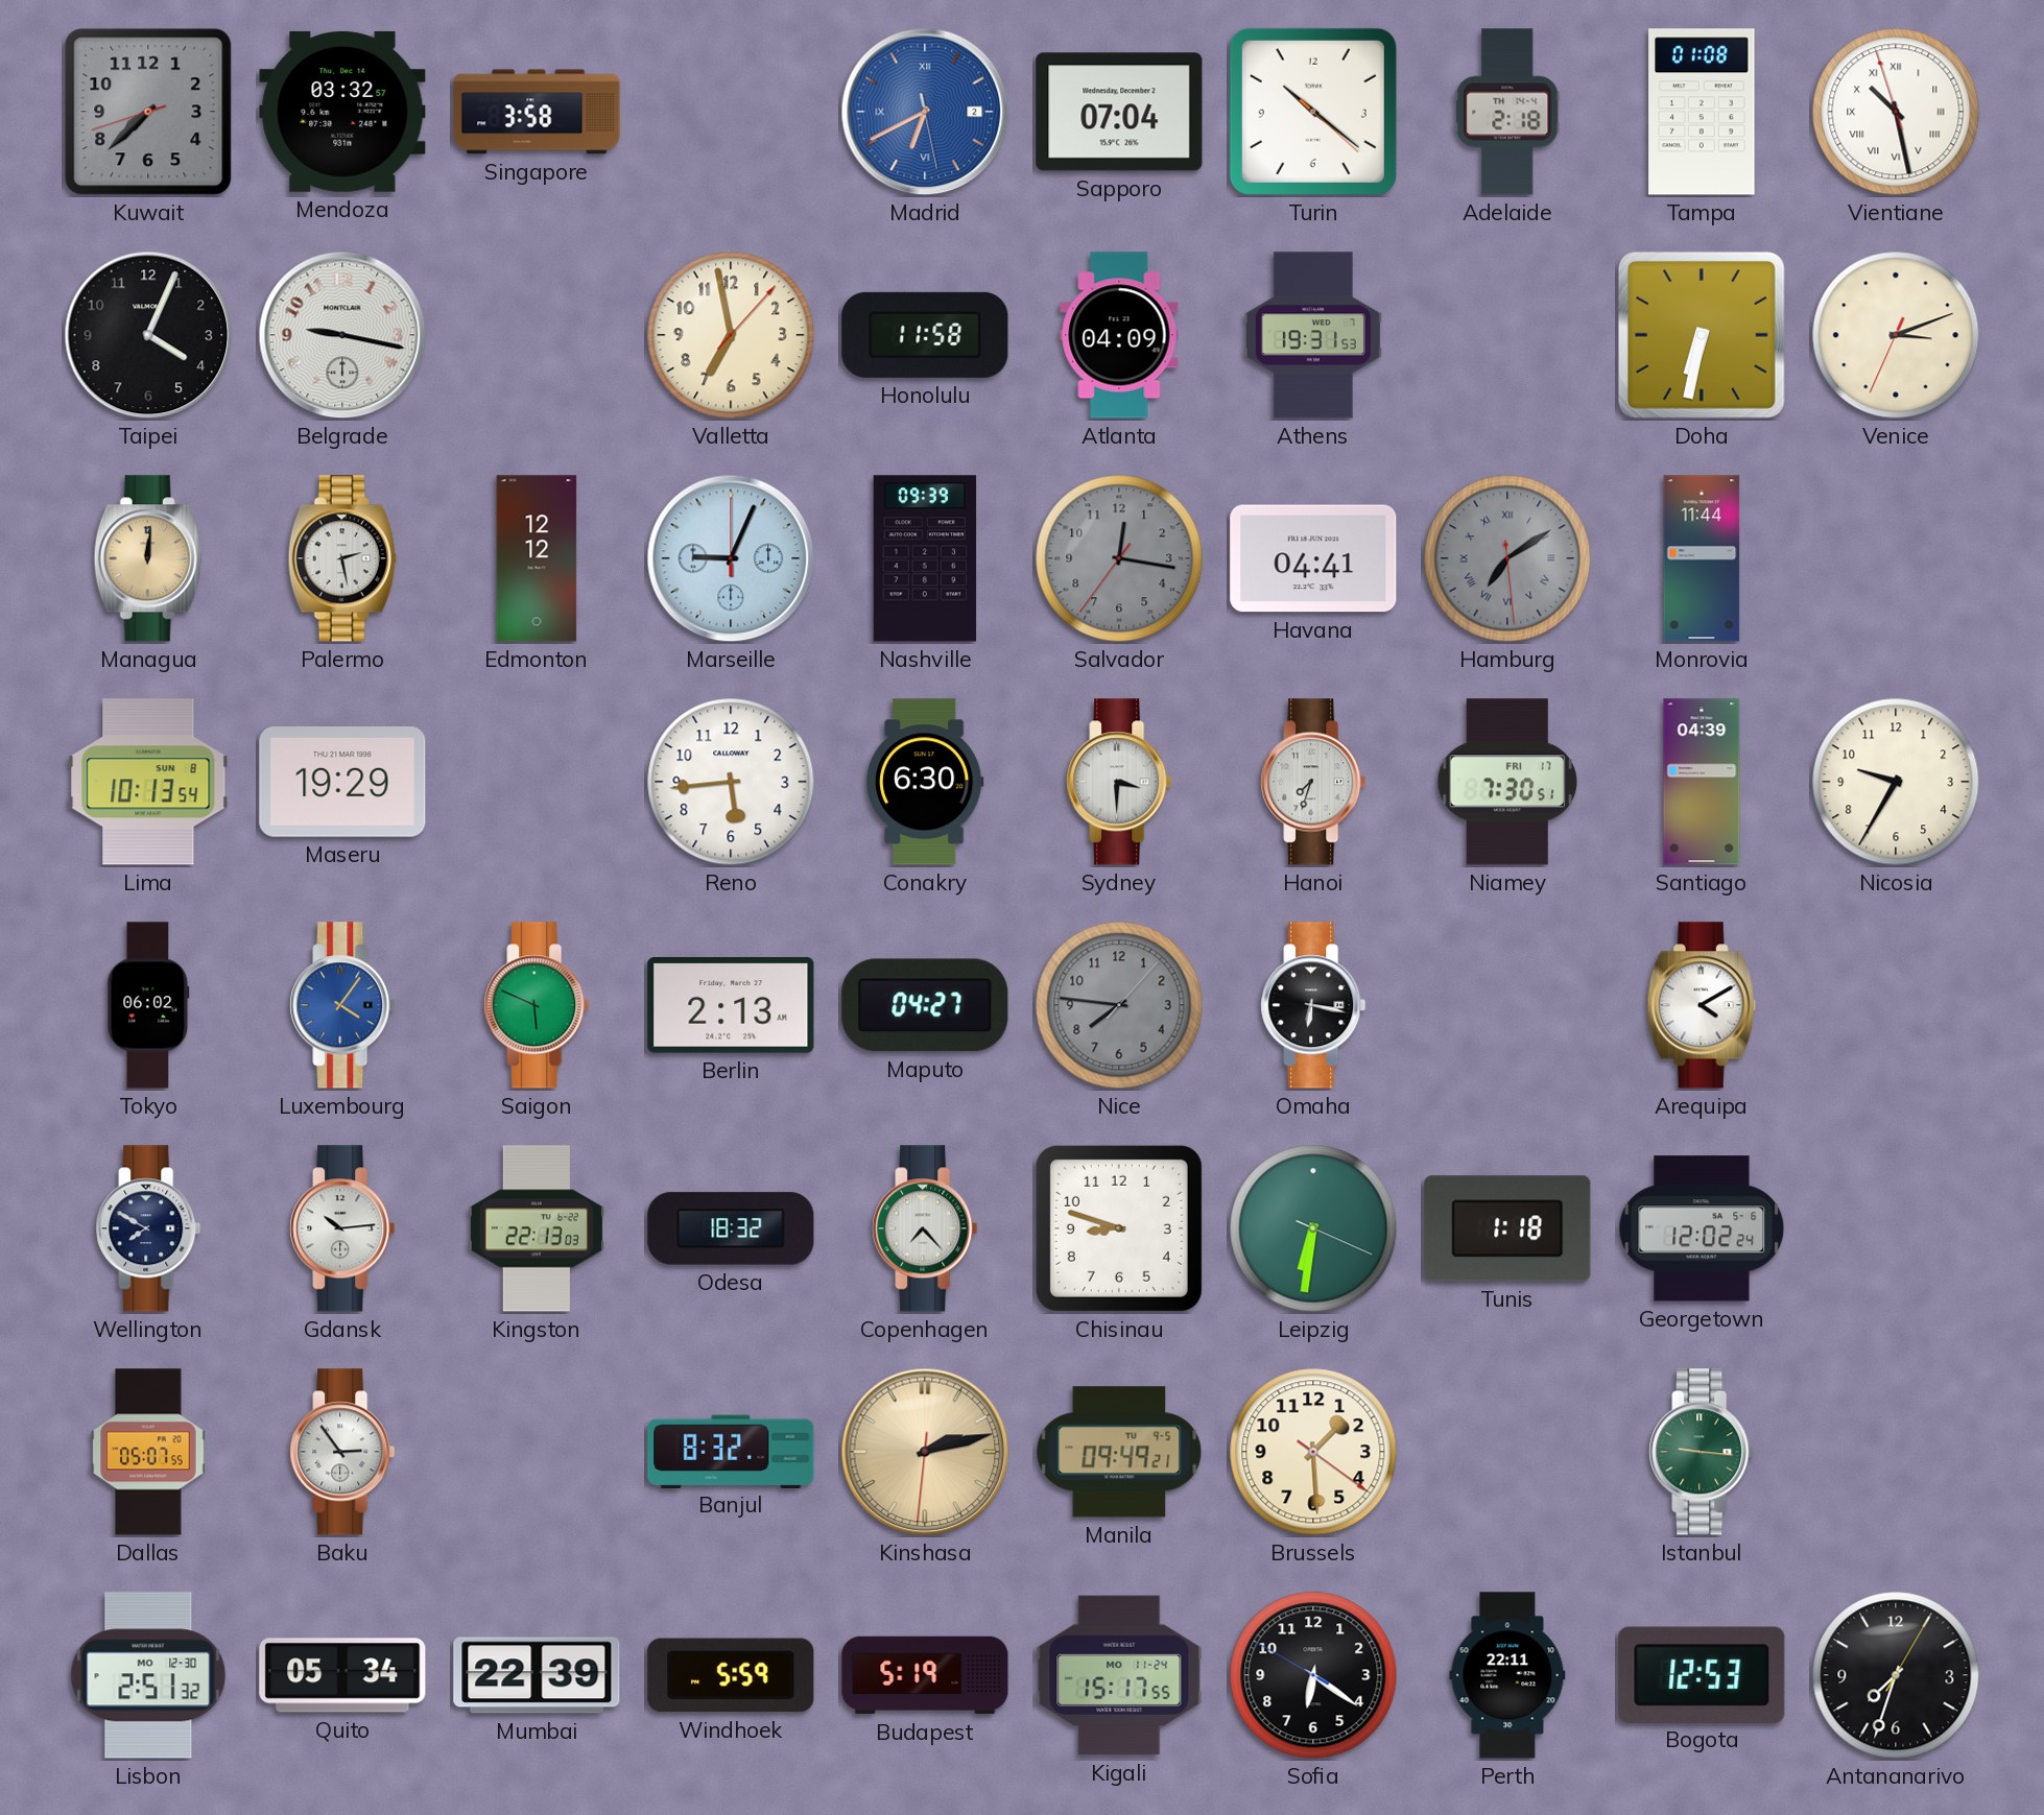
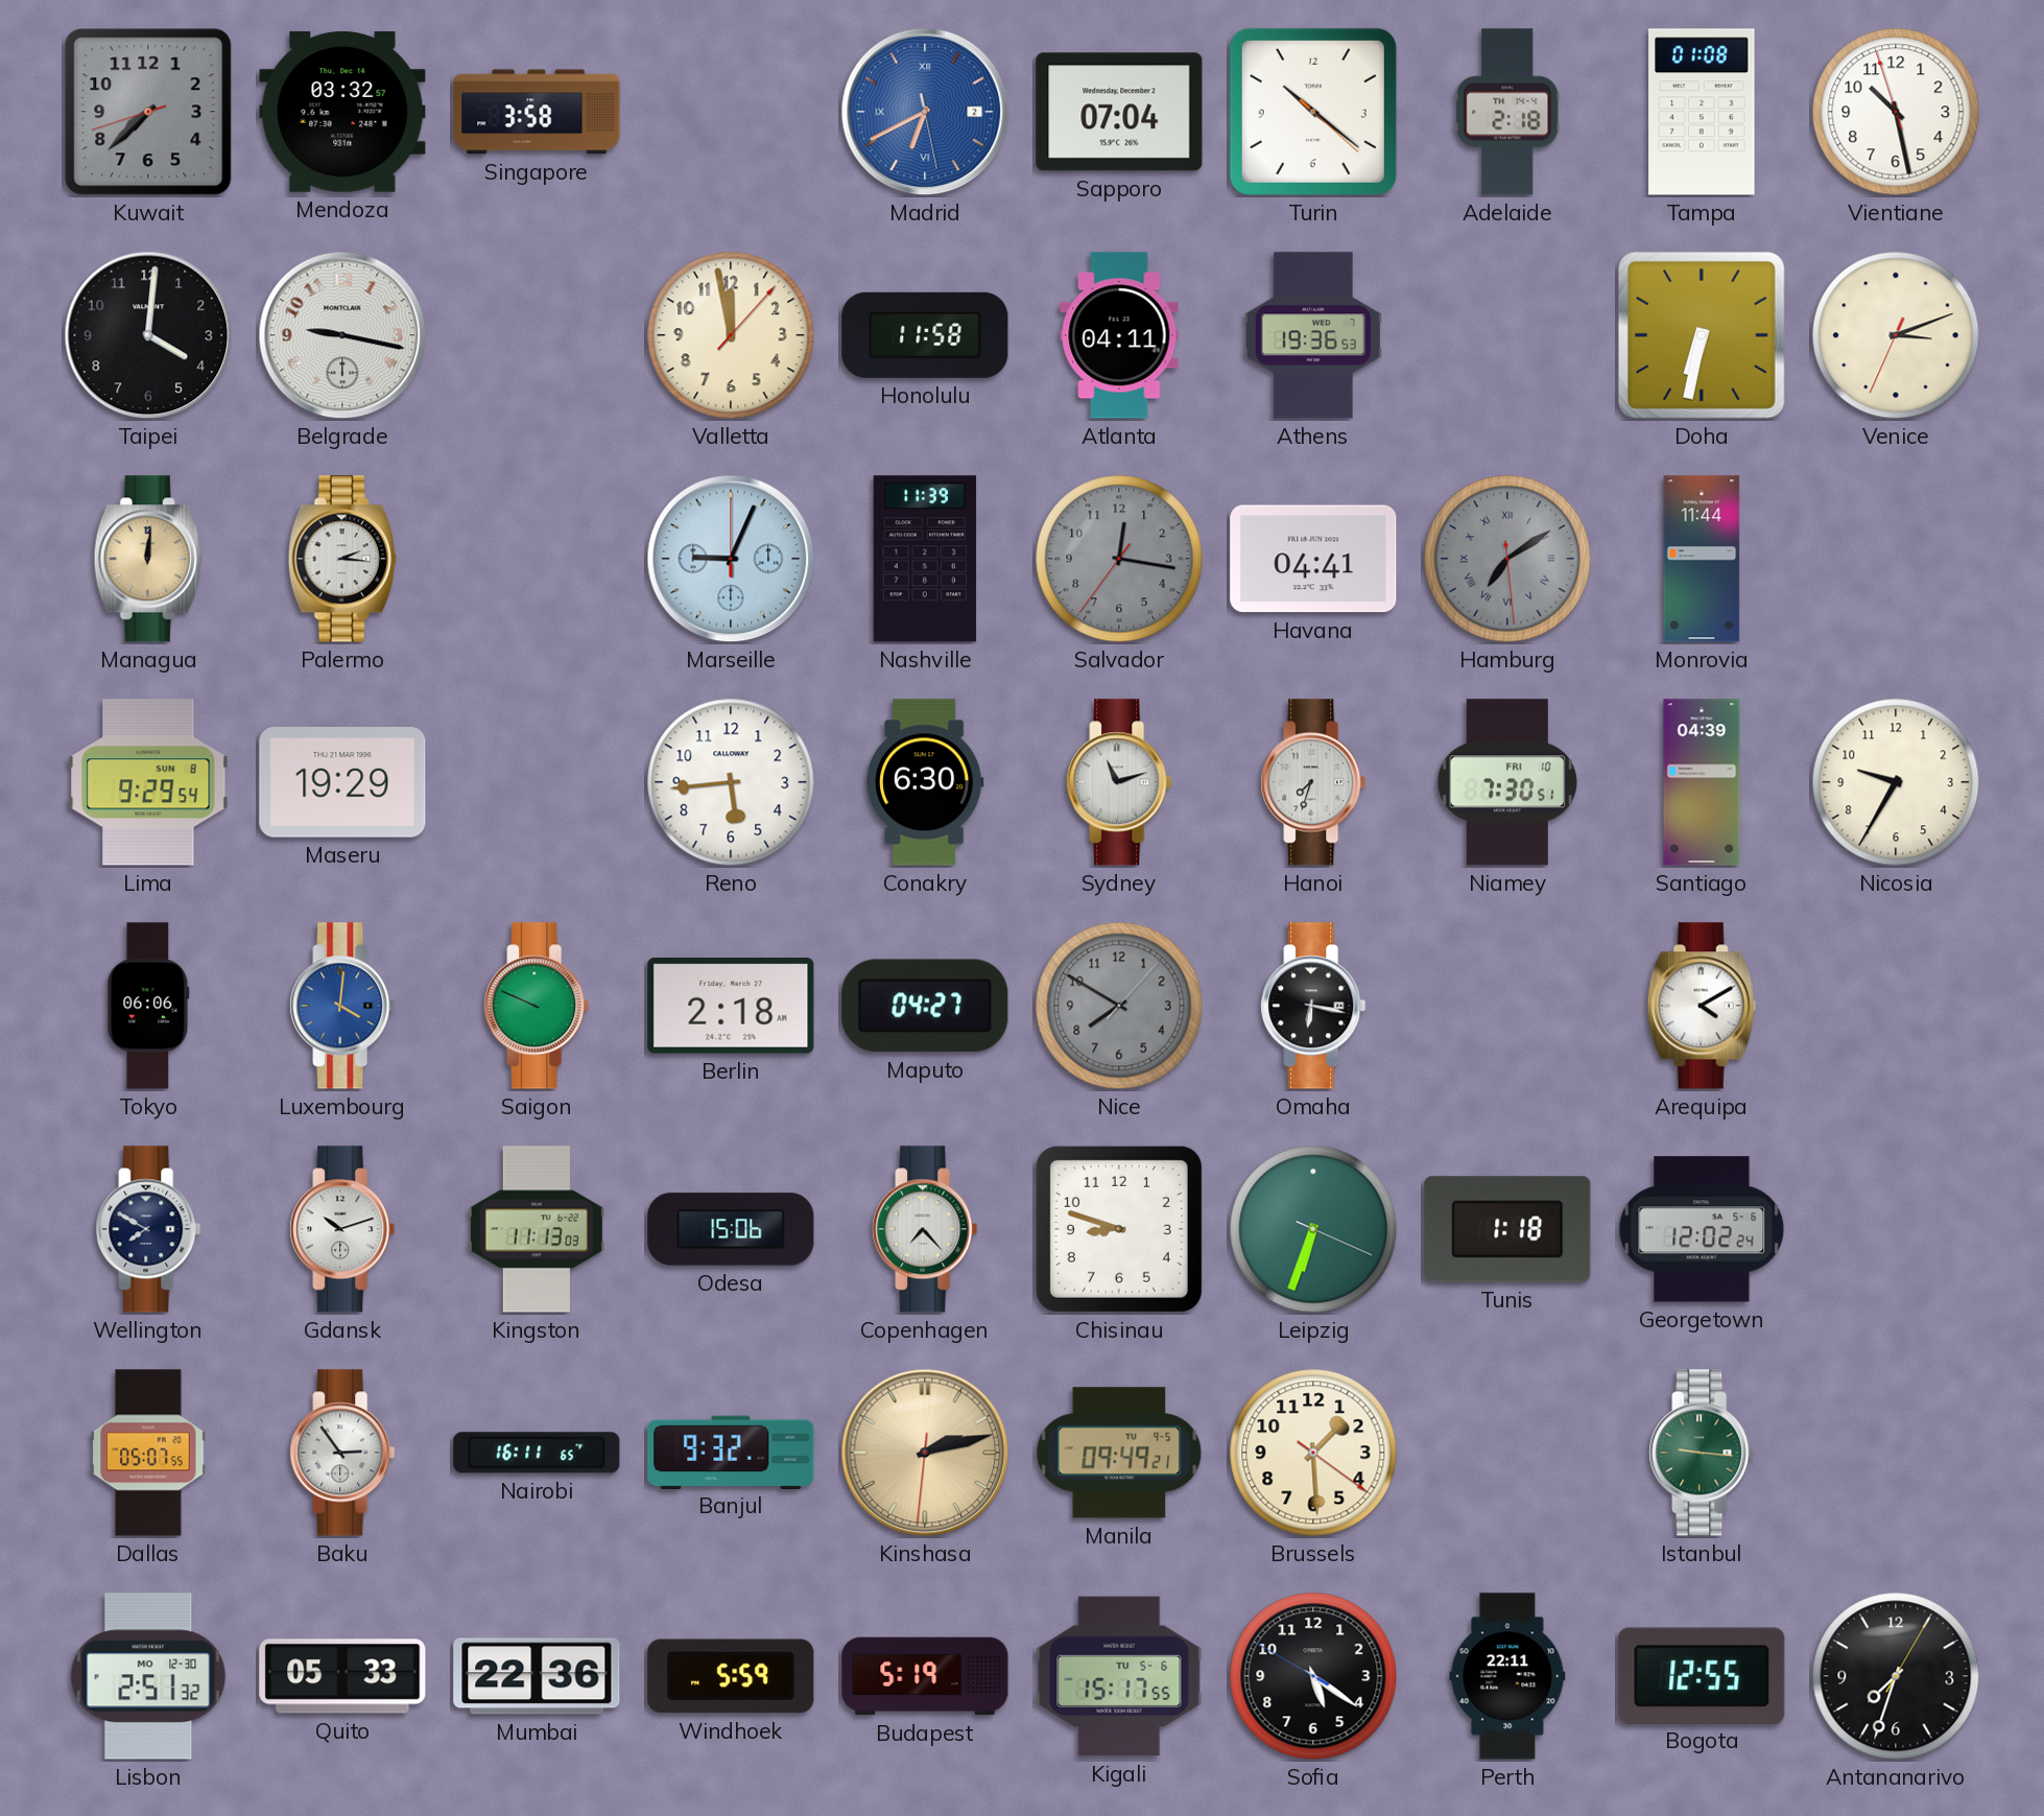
Vientiane numerals: Roman -> Arabic (1896, 112)
Taipei: 4:04 -> 4:01 (148, 335)
Valletta: 6:58 -> 11:58 (731, 335)
Atlanta: 04:09 -> 04:11 (1119, 335)
Athens: 19:31 -> 19:36 (1313, 335)
Palermo: 2:28 -> 2:16 (342, 559)
Edmonton: 12:12 -> none (537, 558)
Nashville: 09:39 -> 11:39 (925, 559)
Lima: 10:13 -> 9:29 (148, 782)
Sydney: 3:30 -> 11:12 (1119, 782)
Niamey date: FRI 17 -> FRI 10 (1507, 782)
Tokyo: 06:02 -> 06:06 (148, 1006)
Luxembourg: 4:06 -> 4:01 (342, 1006)
Saigon: 5:49 -> 9:49 (537, 1006)
Berlin: 2:13 -> 2:18 (731, 1006)
Nice: 7:46 -> 7:50 (1119, 1006)
Gdansk: 10:14 -> 10:12 (342, 1229)
Kingston: 22:13 -> 11:13 (537, 1229)
Odesa: 18:32 -> 15:06 (731, 1229)
Leipzig: 6:31 -> 6:33 (1313, 1229)
Nairobi: none -> 16:11 (537, 1453)
Banjul: 8:32 -> 9:32 (731, 1452)
Quito: 05:34 -> 05:33 (342, 1676)
Mumbai: 22:39 -> 22:36 (537, 1676)
Kigali date: MO 11-24 -> TU 5-6 (1119, 1676)
Sofia: 6:20 -> 5:20 (1313, 1676)
Bogota: 12:53 -> 12:55 (1702, 1675)
